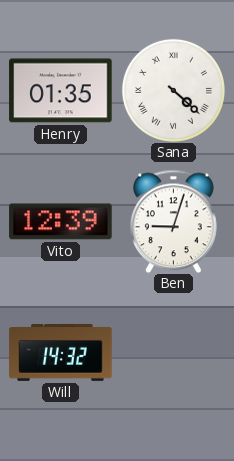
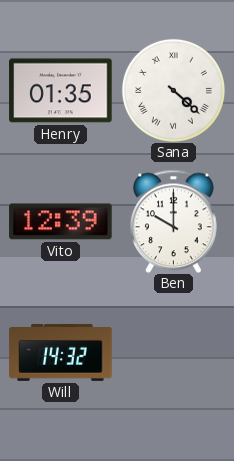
Ben: 9:03 -> 10:00 (173, 221)
